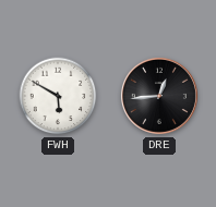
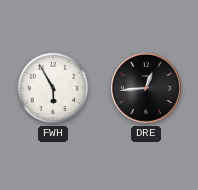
FWH: 5:50 -> 5:55 (53, 88)
